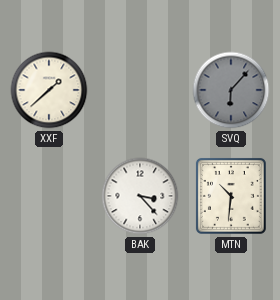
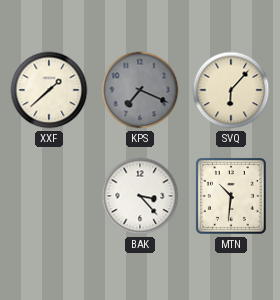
KPS: none -> 7:19 (140, 90)
SVQ dial: grey -> cream (231, 90)
